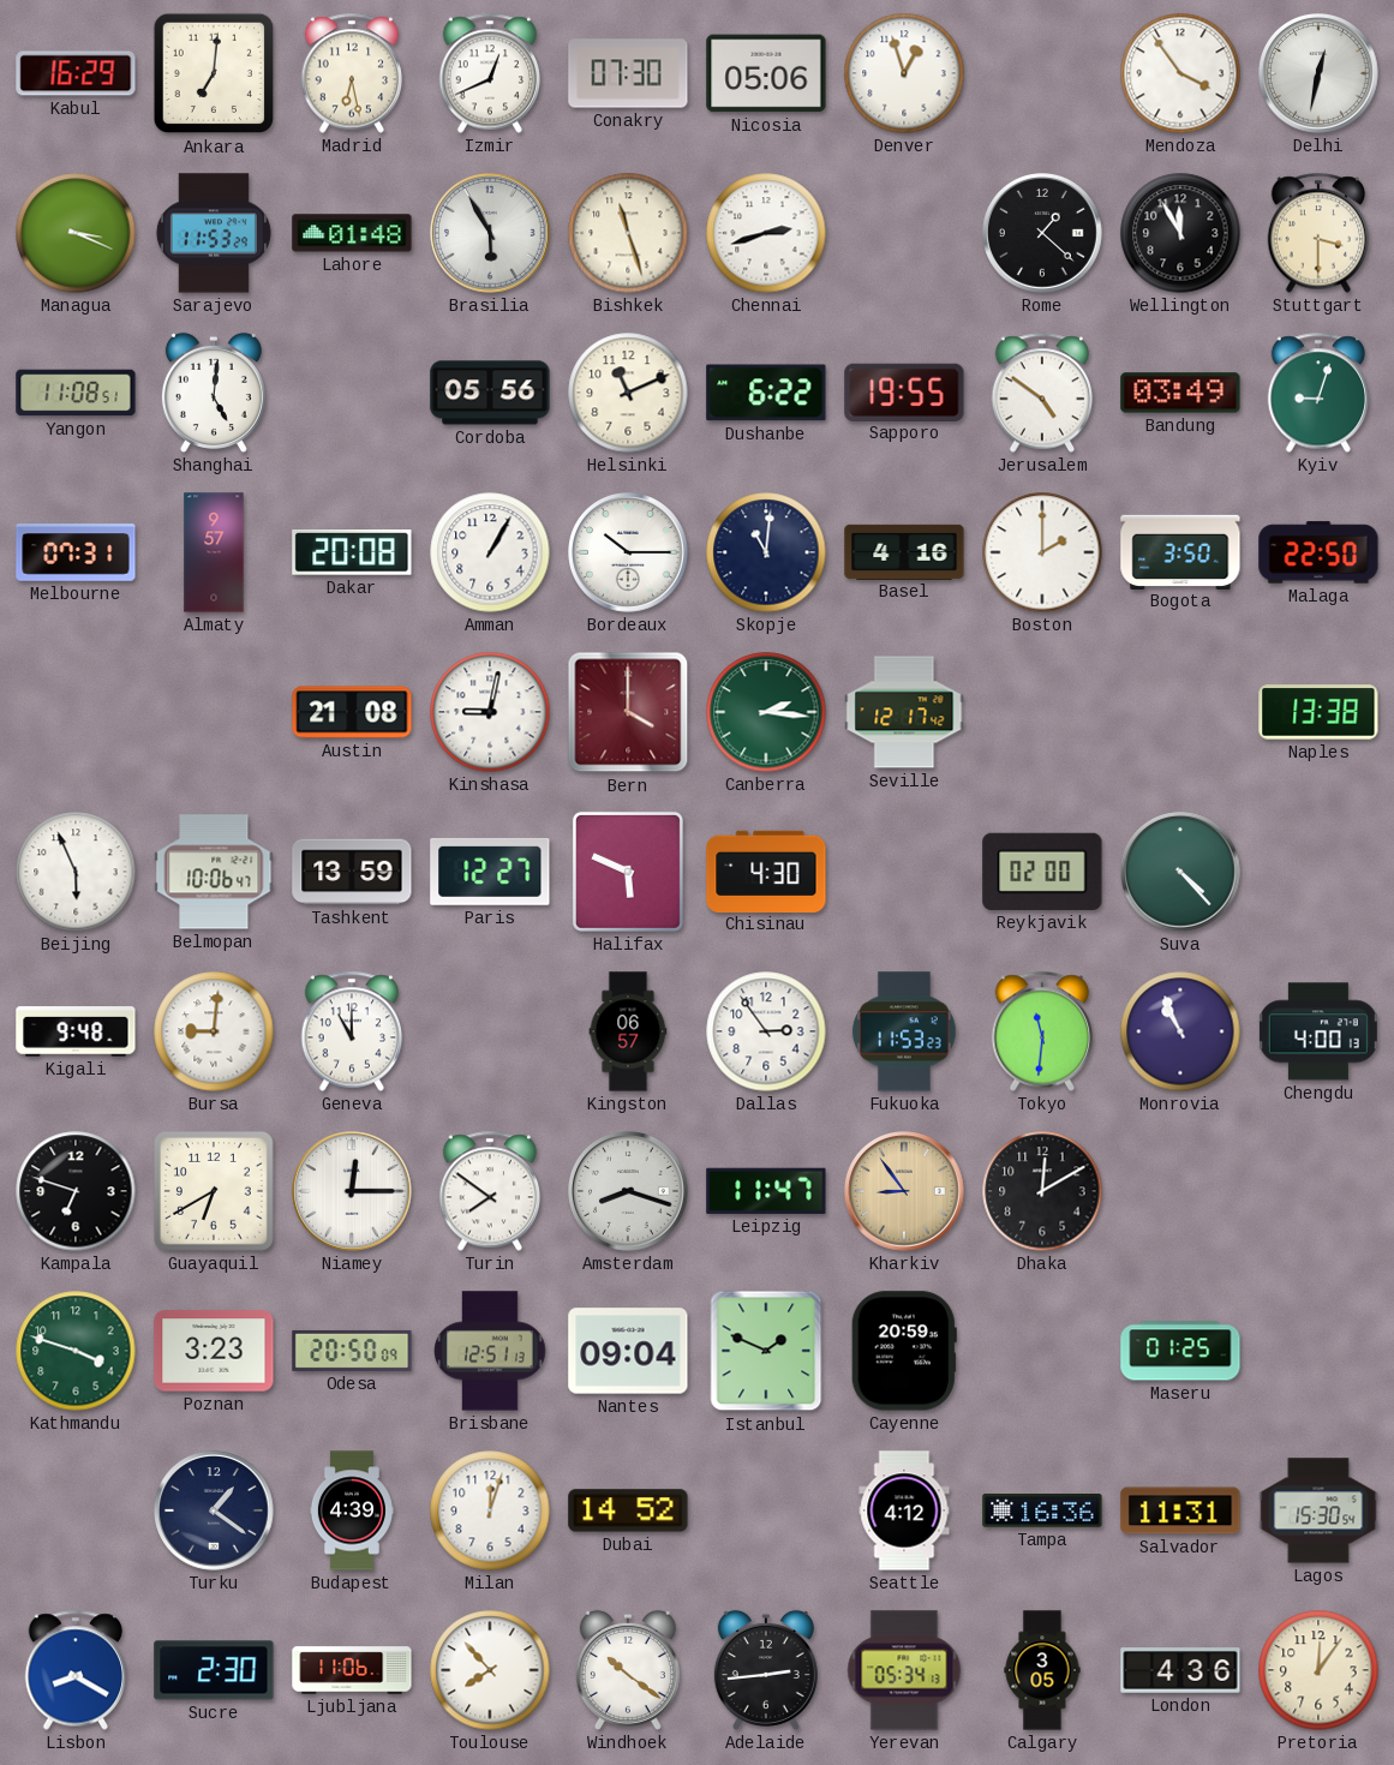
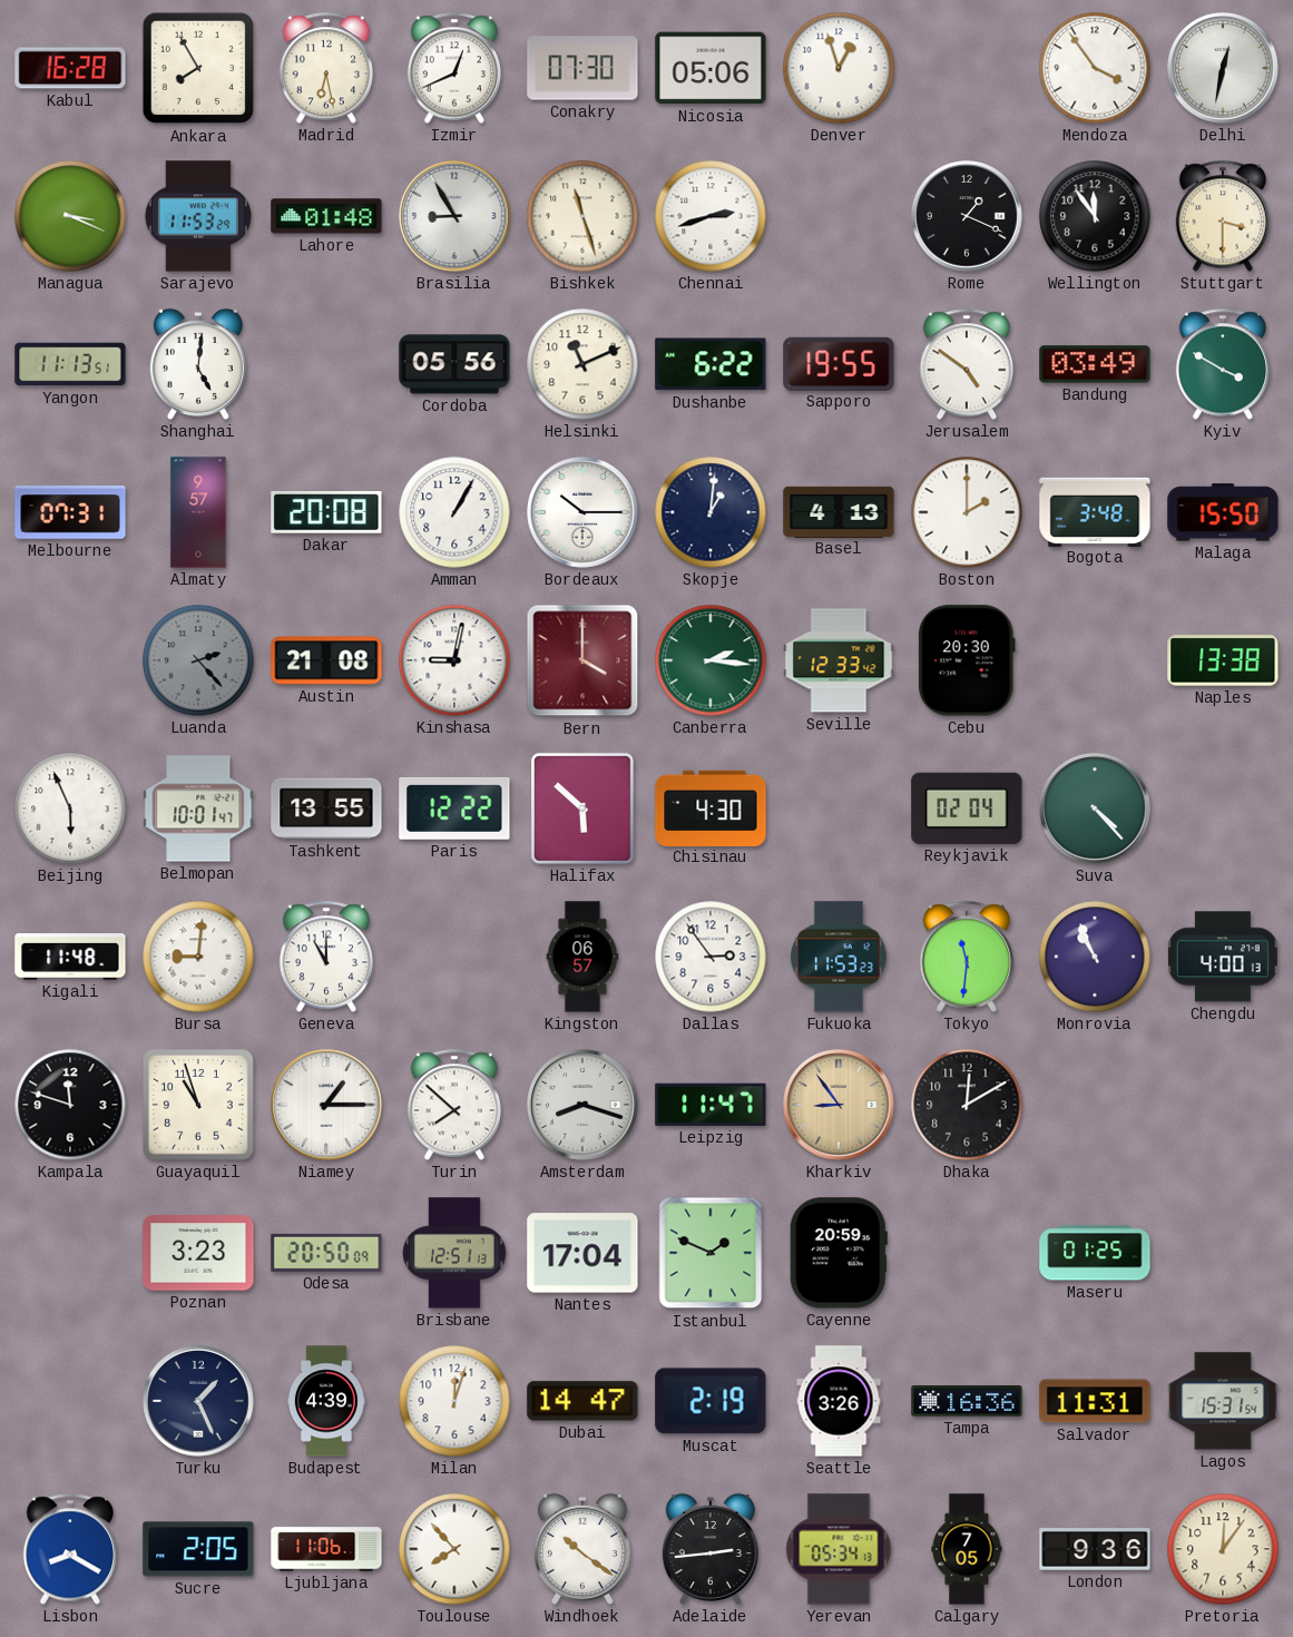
Kabul: 16:29 -> 16:28 (70, 68)
Ankara: 7:01 -> 7:55 (198, 68)
Brasilia: 5:55 -> 8:55 (454, 216)
Rome: 1:22 -> 1:19 (967, 216)
Wellington: 11:55 -> 11:54 (1095, 216)
Yangon: 11:08 -> 11:13 (70, 364)
Kyiv: 9:03 -> 3:50 (1223, 364)
Skopje: 11:01 -> 1:01 (711, 512)
Basel: 4:16 -> 4:13 (839, 511)
Bogota: 3:50 -> 3:48 (1095, 511)
Malaga: 22:50 -> 15:50 (1223, 512)
Luanda: none -> 2:23 (198, 660)
Seville: 12:17 -> 12:33 (839, 660)
Cebu: none -> 20:30 (967, 660)
Belmopan: 10:06 -> 10:01 (198, 808)
Tashkent: 13:59 -> 13:55 (326, 808)
Paris: 12:27 -> 12:22 (454, 808)
Halifax: 5:49 -> 5:52 (582, 808)
Reykjavik: 02:00 -> 02:04 (967, 808)
Kigali: 9:48 -> 11:48 (70, 957)
Kampala: 6:48 -> 11:48 (70, 1105)
Guayaquil: 6:40 -> 10:57 (198, 1105)
Niamey: 12:15 -> 1:15 (326, 1105)
Turin: 7:51 -> 7:52 (454, 1105)
Kathmandu: 3:48 -> none (76, 1351)
Nantes: 09:04 -> 17:04 (582, 1253)
Turku: 1:21 -> 1:26 (198, 1401)
Dubai: 14:52 -> 14:47 (582, 1401)
Muscat: none -> 2:19 (711, 1401)
Seattle: 4:12 -> 3:26 (839, 1401)
Lagos: 15:30 -> 15:31 (1223, 1401)
Sucre: 2:30 -> 2:05 (198, 1549)
Calgary: 3:05 -> 7:05 (967, 1549)
London: 4:36 -> 9:36 (1095, 1549)
